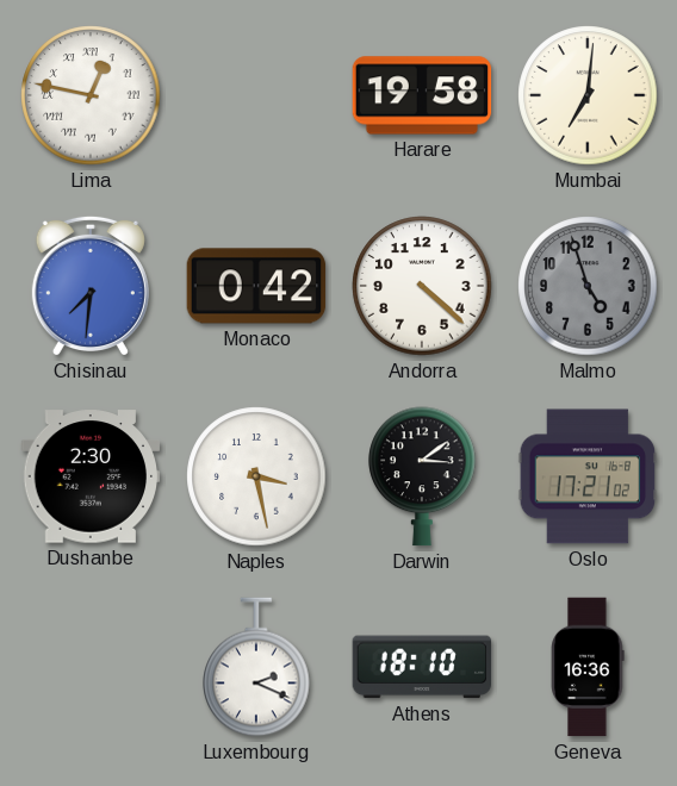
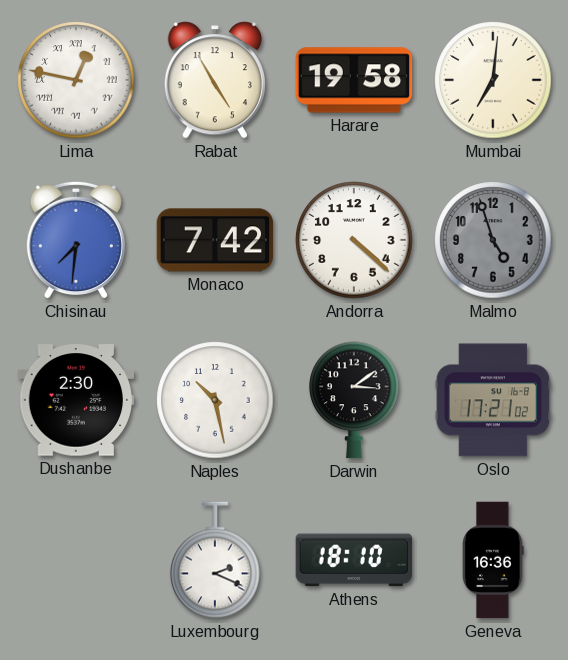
Rabat: none -> 4:55 (215, 80)
Monaco: 0:42 -> 7:42 (215, 240)
Naples: 3:28 -> 10:28 (215, 400)
